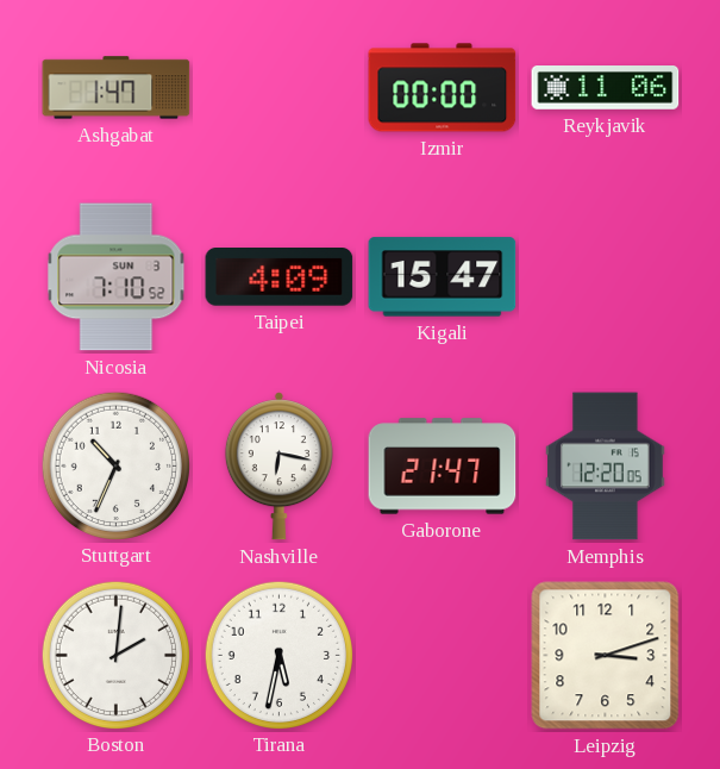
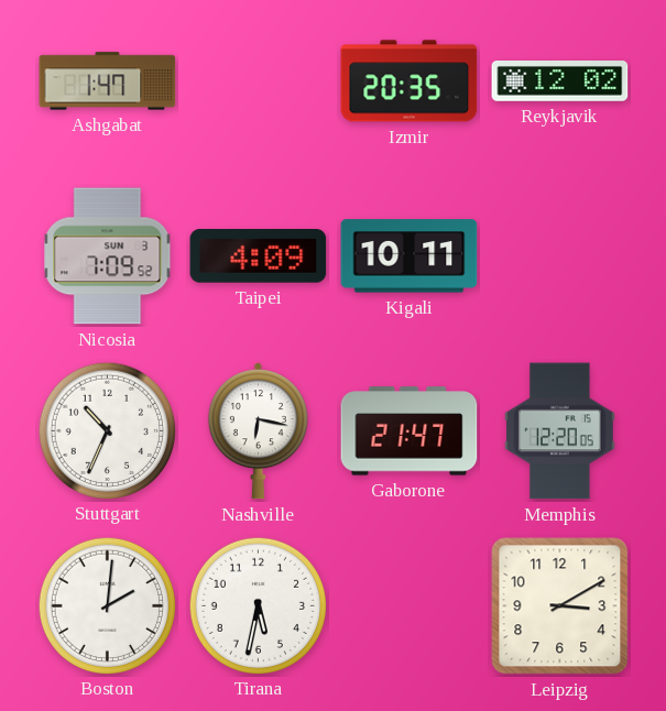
Izmir: 00:00 -> 20:35 (410, 81)
Reykjavik: 11:06 -> 12:02 (560, 81)
Nicosia: 7:10 -> 7:09 (108, 256)
Kigali: 15:47 -> 10:11 (410, 256)
Leipzig: 3:12 -> 3:10 (560, 606)
